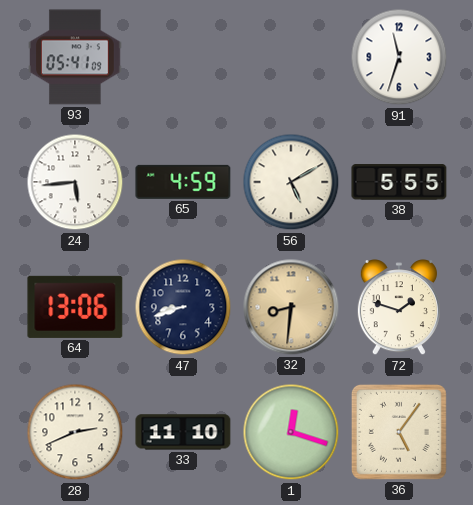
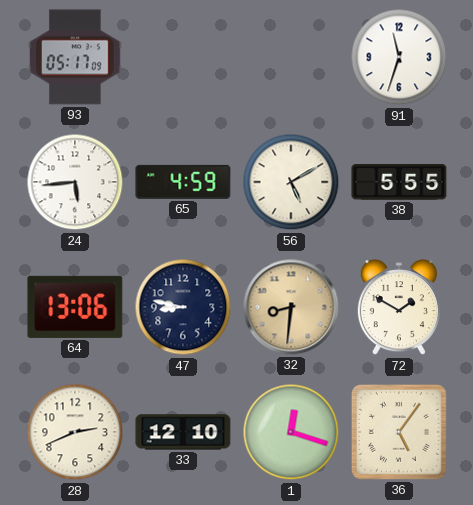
93: 05:41 -> 05:17 (76, 57)
47: 8:42 -> 8:47 (183, 307)
72: 1:48 -> 1:50 (399, 308)
33: 11:10 -> 12:10 (183, 432)
